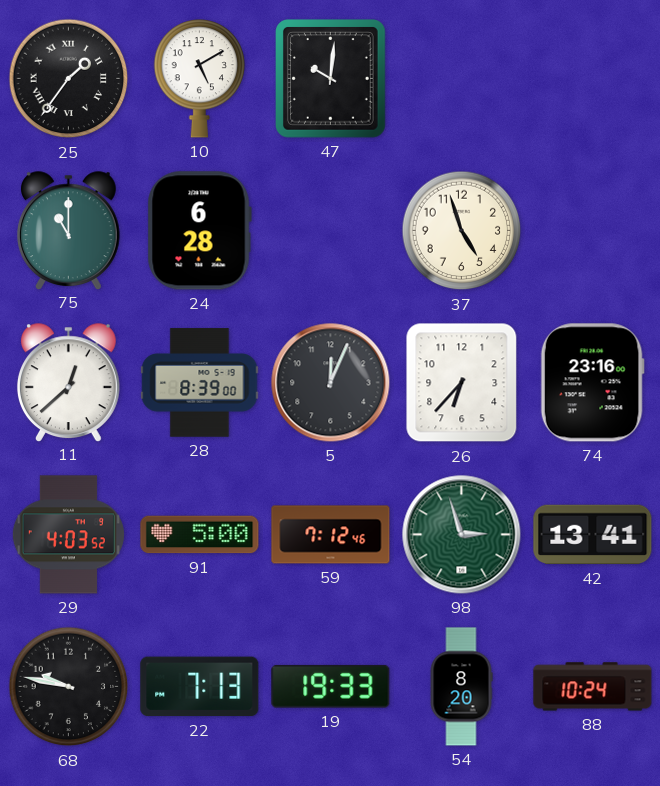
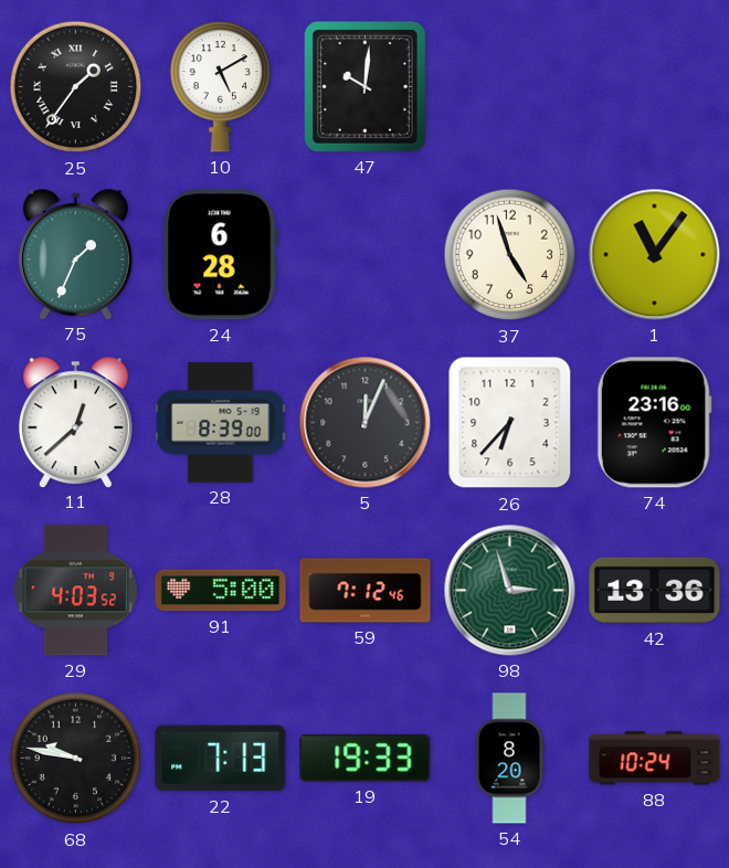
75: 11:00 -> 1:34 (75, 254)
1: none -> 11:06 (655, 255)
42: 13:41 -> 13:36 (655, 591)
